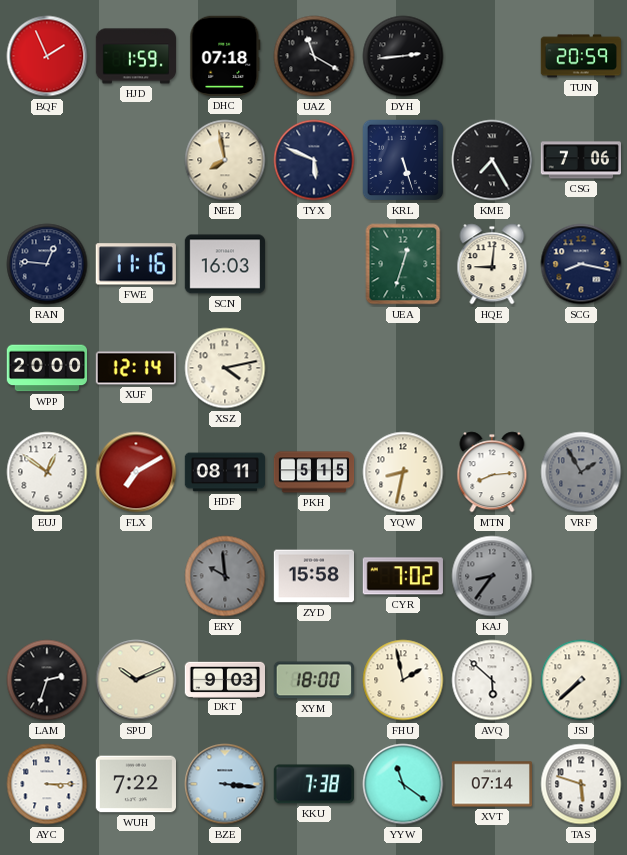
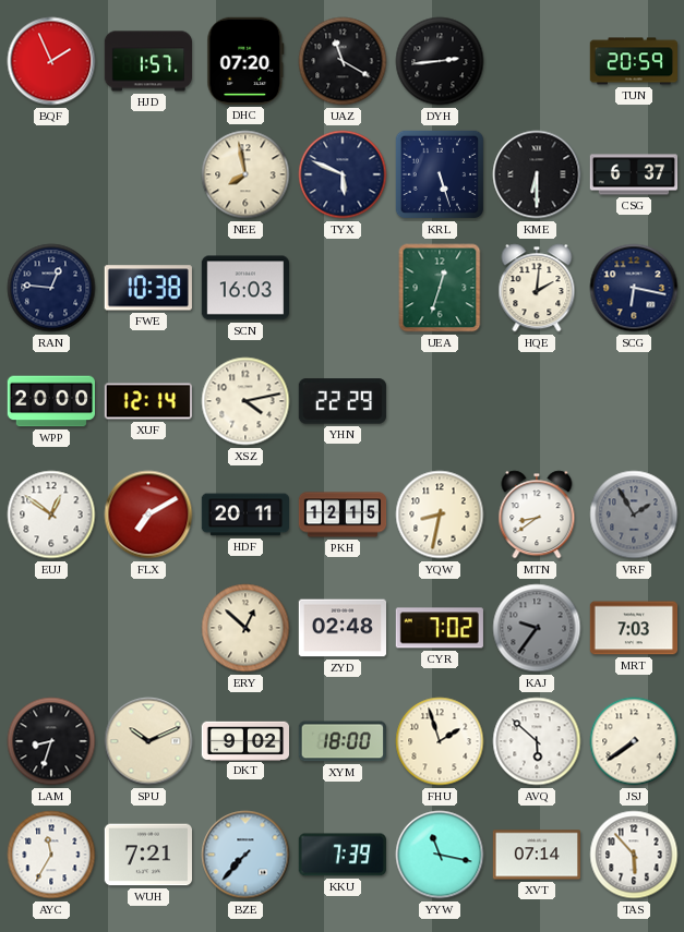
HJD: 1:59 -> 1:57 (147, 61)
DHC: 07:18 -> 07:20 (245, 61)
KME: 7:25 -> 6:30 (537, 174)
CSG: 7:06 -> 6:37 (633, 174)
FWE: 11:16 -> 10:38 (148, 288)
HQE: 9:01 -> 2:01 (537, 288)
SCG: 8:17 -> 6:17 (634, 288)
YHN: none -> 22:29 (343, 401)
HDF: 08:11 -> 20:11 (244, 515)
PKH: 5:15 -> 12:15 (343, 515)
MTN: 8:14 -> 8:39 (537, 515)
ERY: 9:59 -> 12:52 (245, 628)
ERY dial: grey -> cream (245, 628)
ZYD: 15:58 -> 02:48 (341, 628)
KAJ: 8:36 -> 9:36 (537, 628)
MRT: none -> 7:03 (633, 628)
LAM: 2:33 -> 8:33 (51, 741)
DKT: 9:03 -> 9:02 (244, 740)
FHU: 1:58 -> 1:57 (440, 741)
JSJ: 7:38 -> 7:39 (634, 741)
AYC: 3:15 -> 11:35 (51, 855)
WUH: 7:22 -> 7:21 (147, 855)
BZE: 3:16 -> 7:37 (245, 855)
KKU: 7:38 -> 7:39 (343, 855)
YYW: 11:21 -> 11:17 (440, 855)
TAS: 5:48 -> 5:53 (634, 855)
